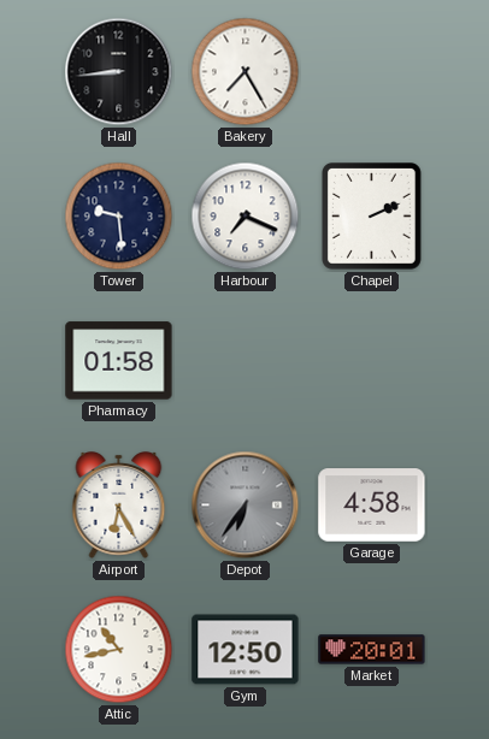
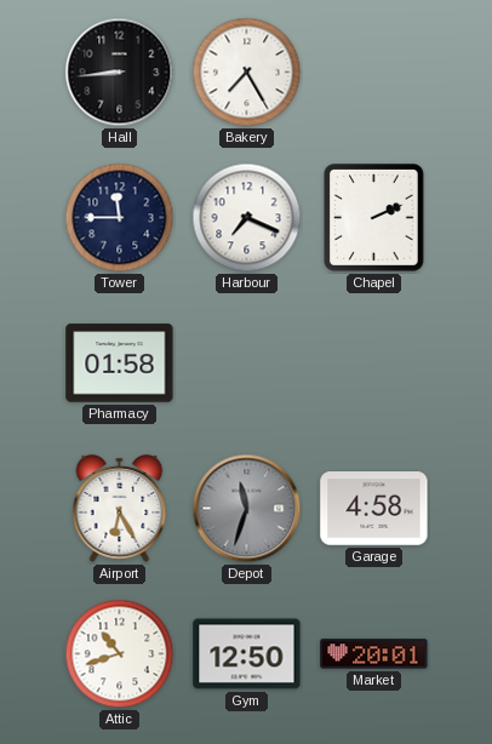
Tower: 9:29 -> 11:45 (120, 218)
Depot: 6:36 -> 11:33 (247, 509)
Attic: 10:43 -> 10:42 (120, 654)
